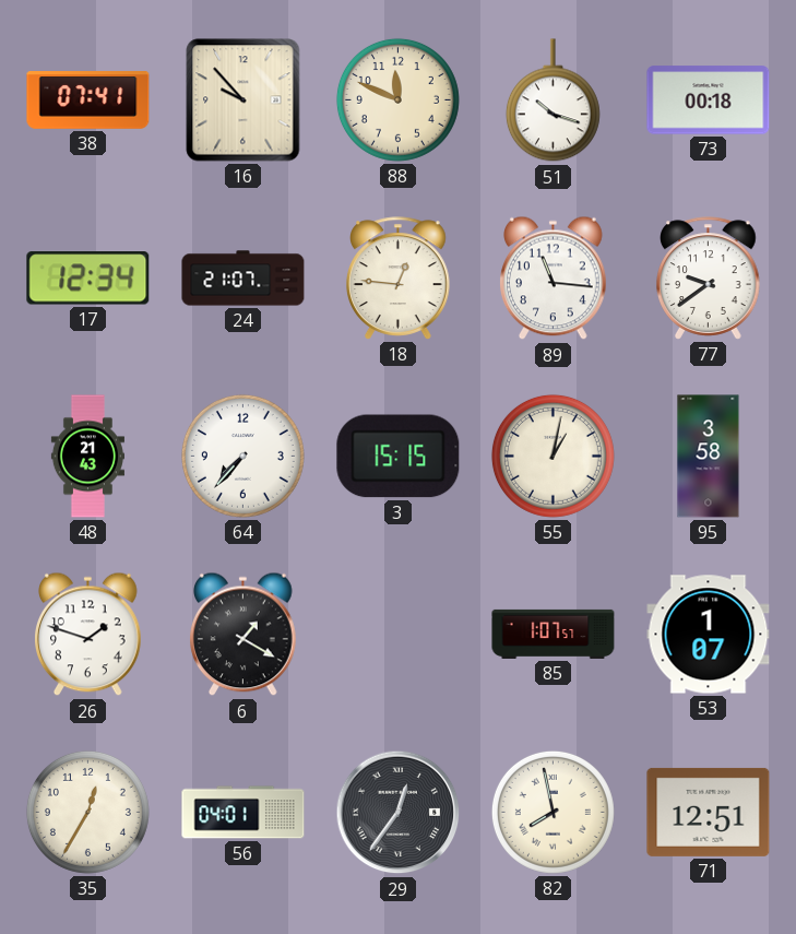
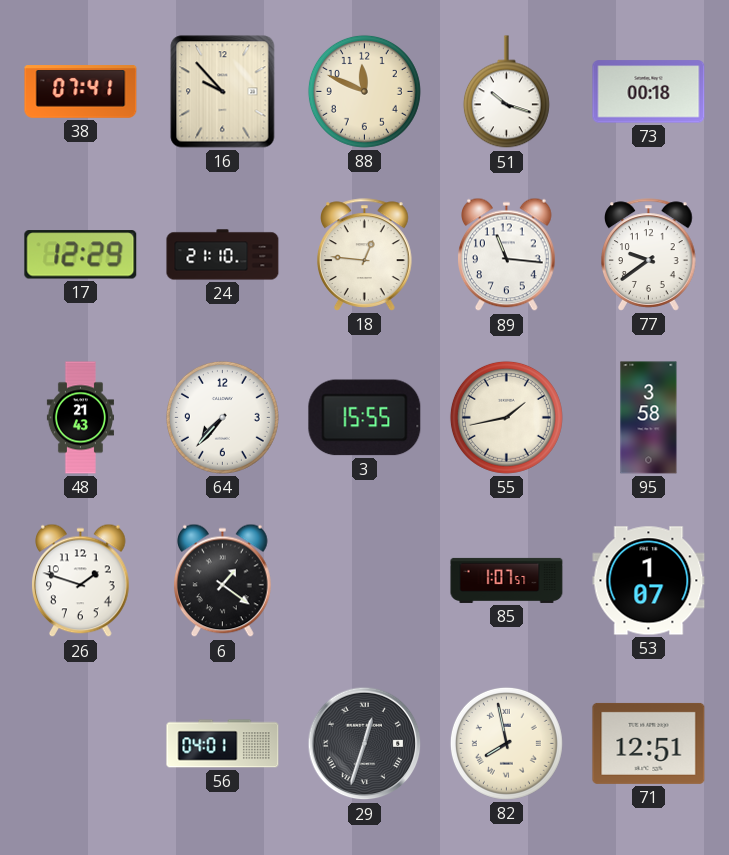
17: 12:34 -> 12:29 (81, 255)
24: 21:07 -> 21:10 (223, 255)
3: 15:15 -> 15:55 (365, 418)
55: 1:02 -> 1:43 (506, 417)
6: 1:20 -> 1:21 (223, 581)
35: 12:35 -> none (87, 812)
29: 12:36 -> 12:33 (365, 744)
